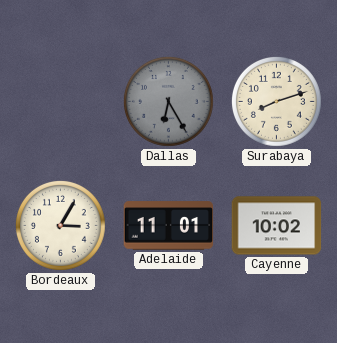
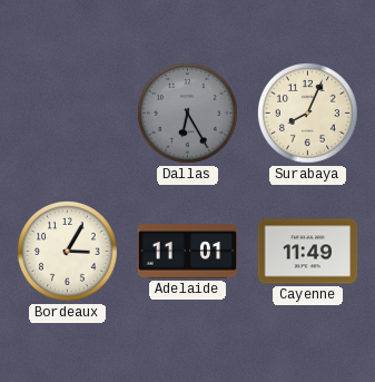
Surabaya: 8:12 -> 8:04 (307, 112)
Cayenne: 10:02 -> 11:49 (308, 252)
